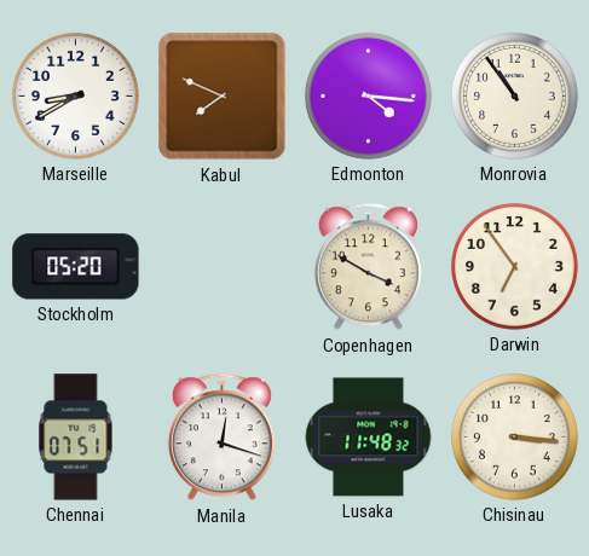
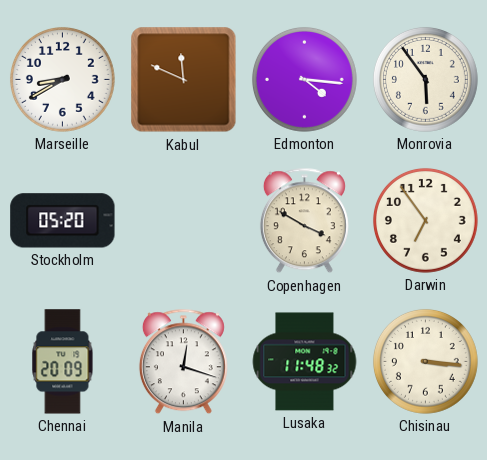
Kabul: 7:49 -> 11:49 (184, 80)
Monrovia: 10:54 -> 5:54 (425, 79)
Chennai: 07:51 -> 20:09 (63, 362)
